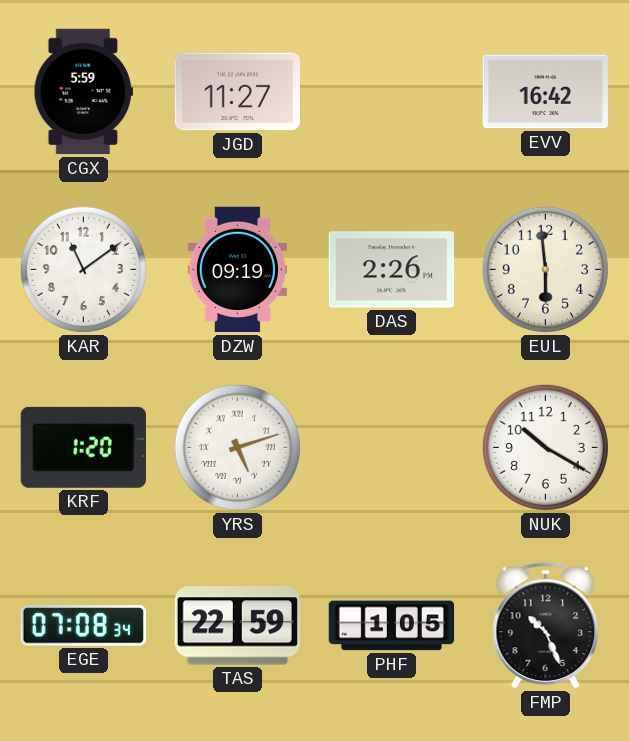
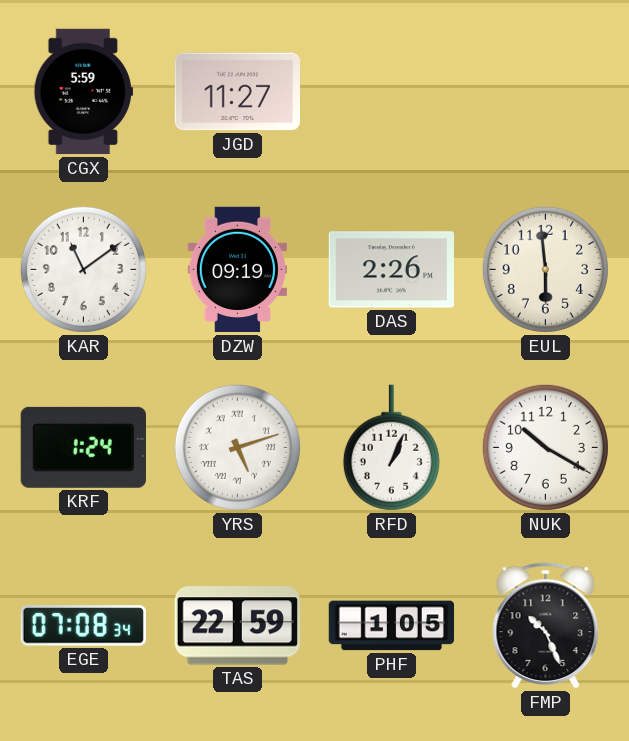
EVV: 16:42 -> none (545, 92)
KRF: 1:20 -> 1:24 (83, 447)
RFD: none -> 1:04 (391, 448)
